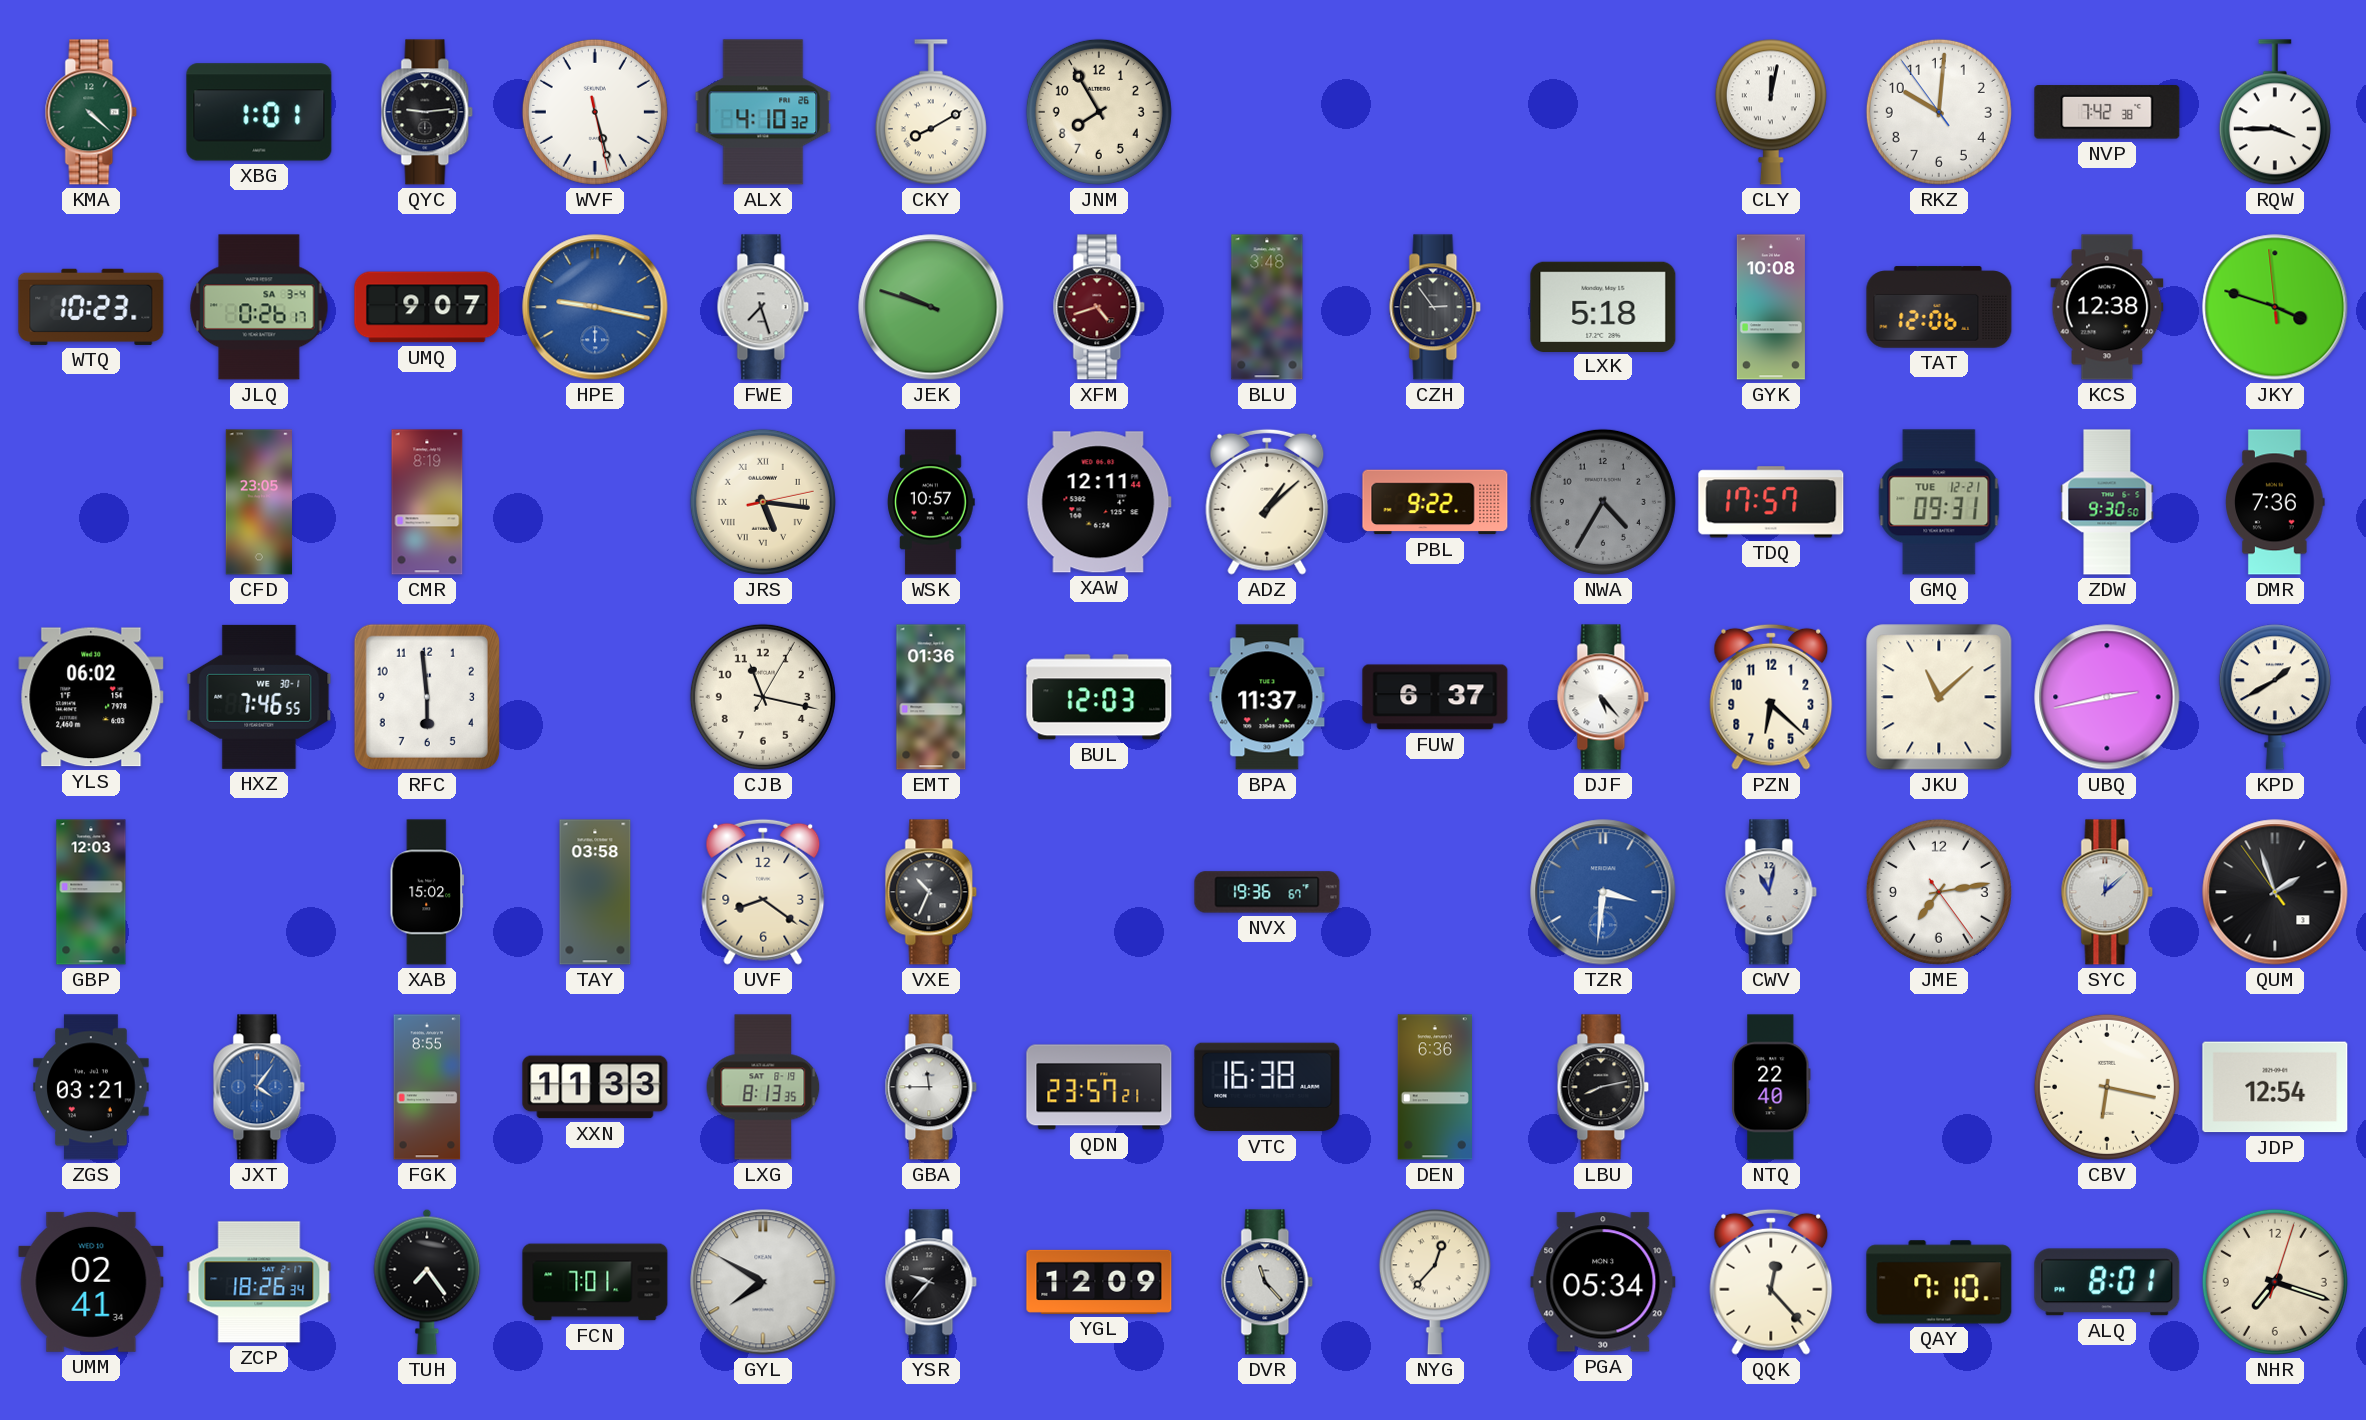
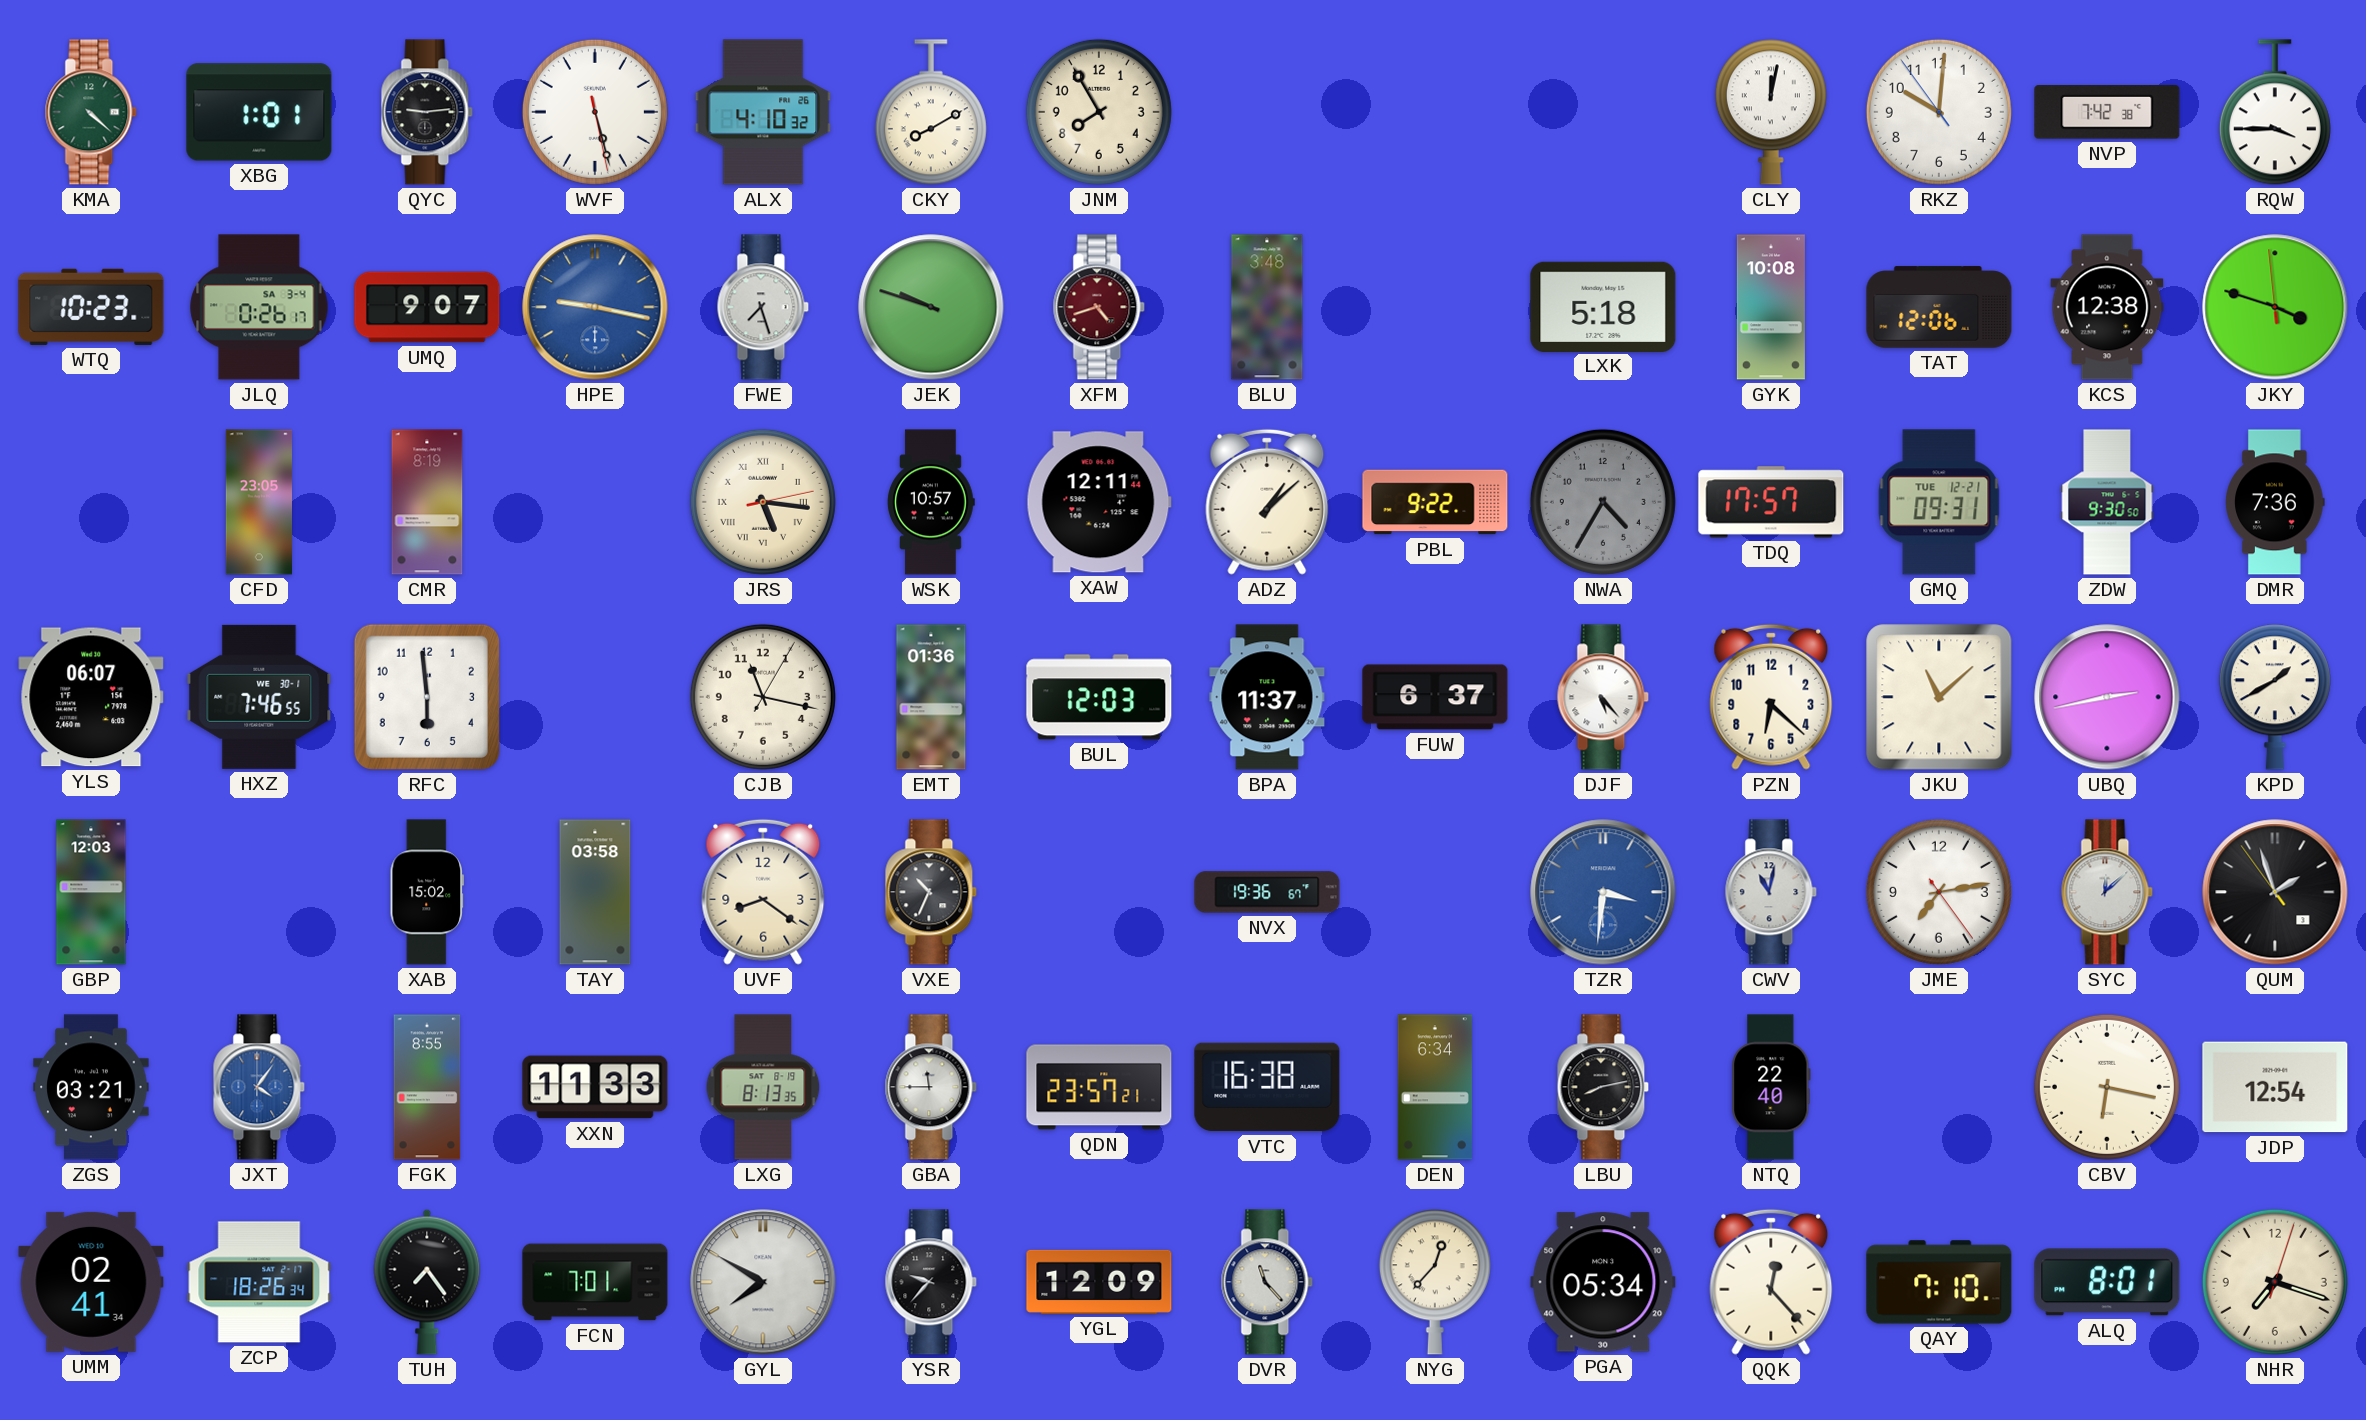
CZH: 2:54 -> none (1435, 307)
YLS: 06:02 -> 06:07 (91, 697)
DEN: 6:36 -> 6:34 (1434, 1087)
